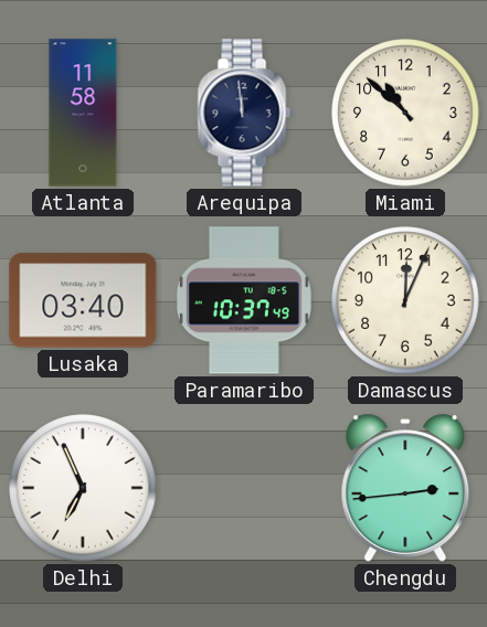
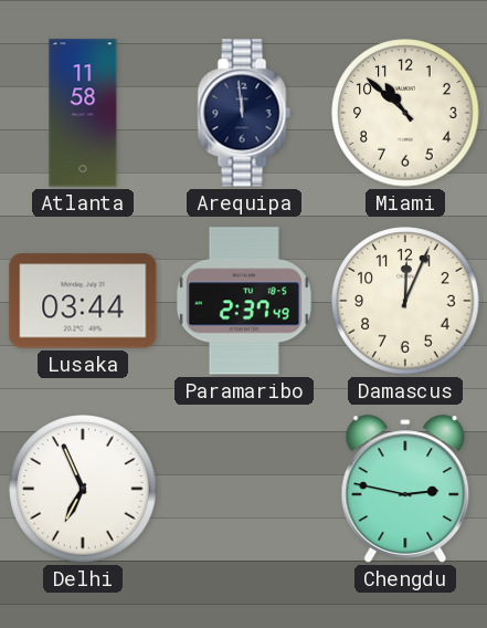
Lusaka: 03:40 -> 03:44 (83, 301)
Paramaribo: 10:37 -> 2:37 (244, 301)
Chengdu: 2:44 -> 2:47 (405, 489)
